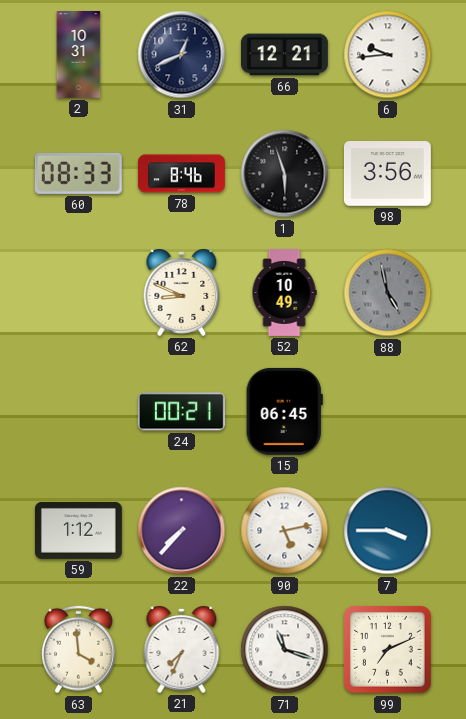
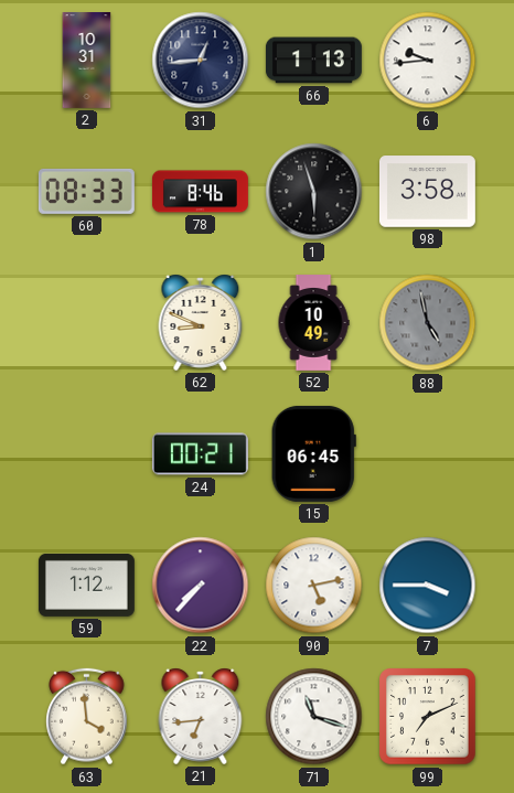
31: 12:41 -> 12:44 (201, 61)
66: 12:21 -> 1:13 (313, 61)
98: 3:56 -> 3:58 (427, 192)
21: 7:34 -> 6:44 (201, 716)
